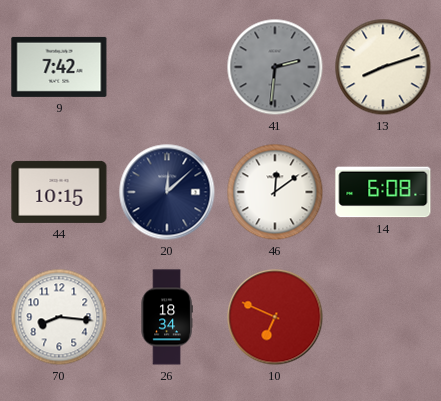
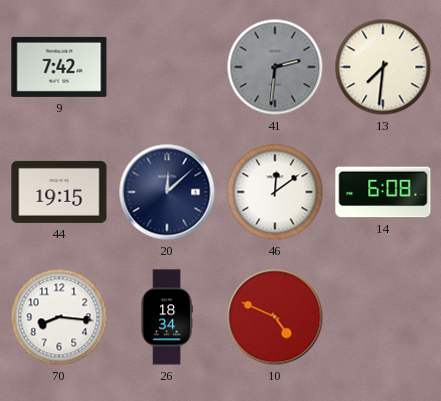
13: 8:12 -> 7:31 (383, 67)
44: 10:15 -> 19:15 (59, 192)
10: 6:49 -> 4:49 (275, 317)
